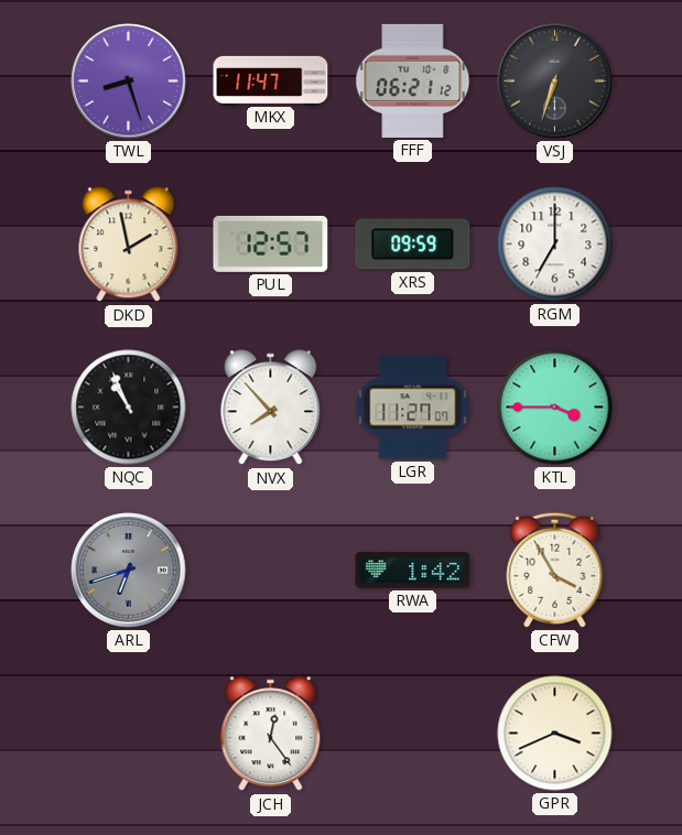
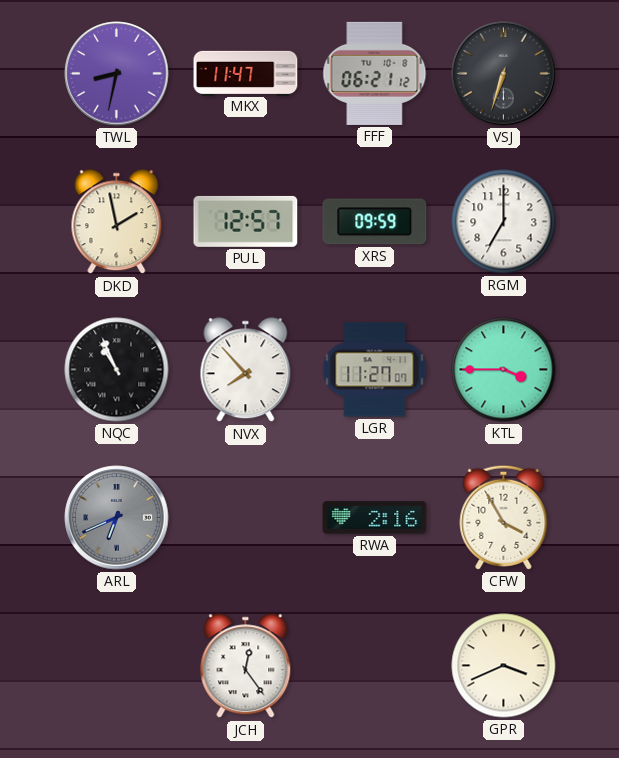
TWL: 8:27 -> 8:32 (117, 74)
ARL: 6:42 -> 6:41 (117, 518)
RWA: 1:42 -> 2:16 (375, 518)
